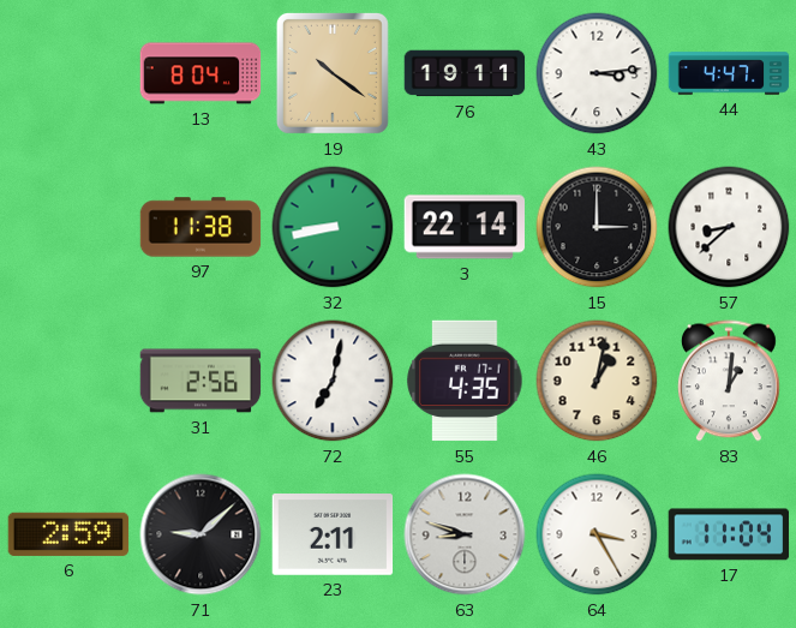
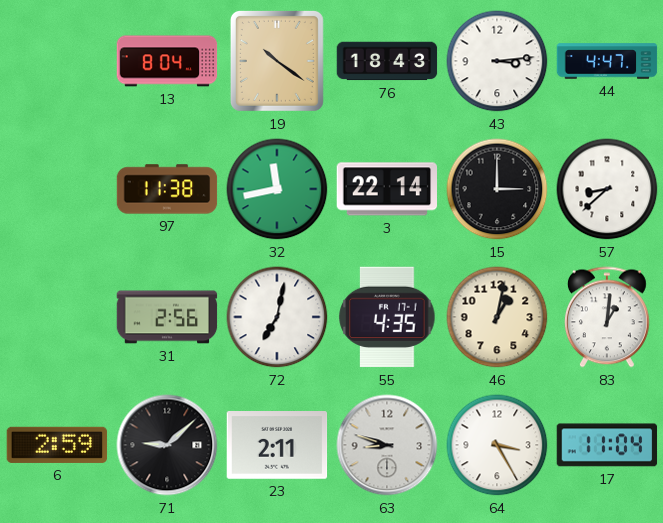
76: 19:11 -> 18:43 (387, 61)
32: 8:43 -> 11:43 (277, 189)
